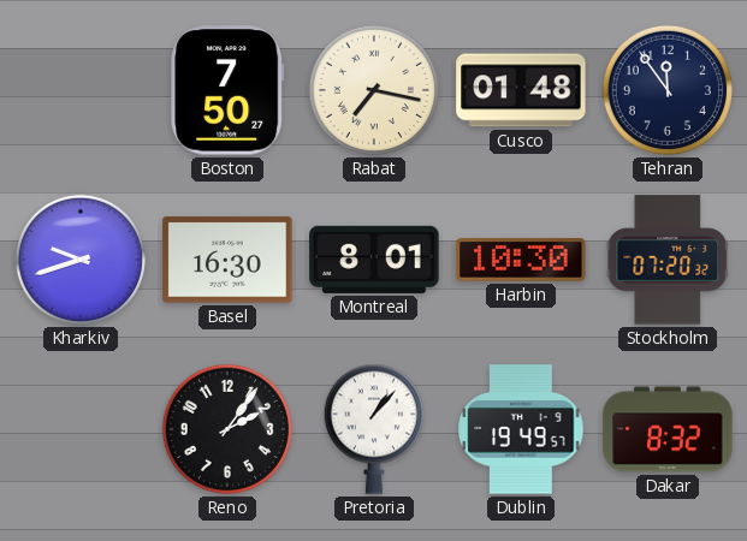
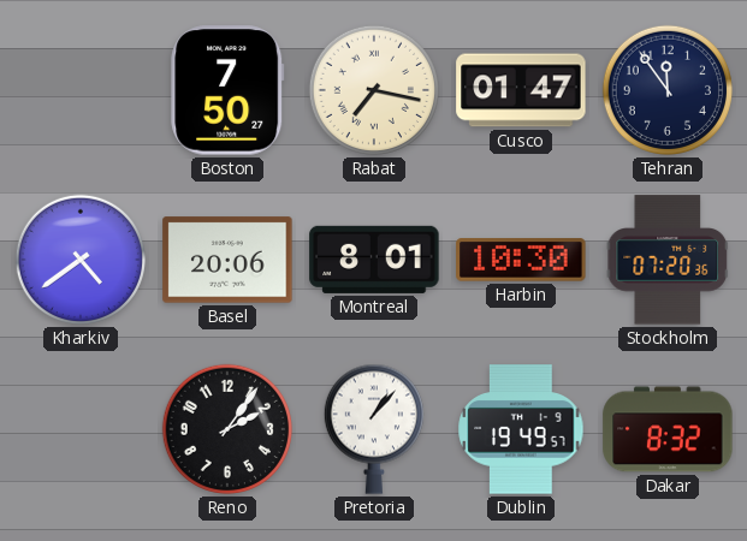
Cusco: 01:48 -> 01:47 (521, 90)
Kharkiv: 9:42 -> 4:39 (81, 260)
Basel: 16:30 -> 20:06 (227, 260)
Stockholm: 07:20:32 -> 07:20:36 (668, 260)
